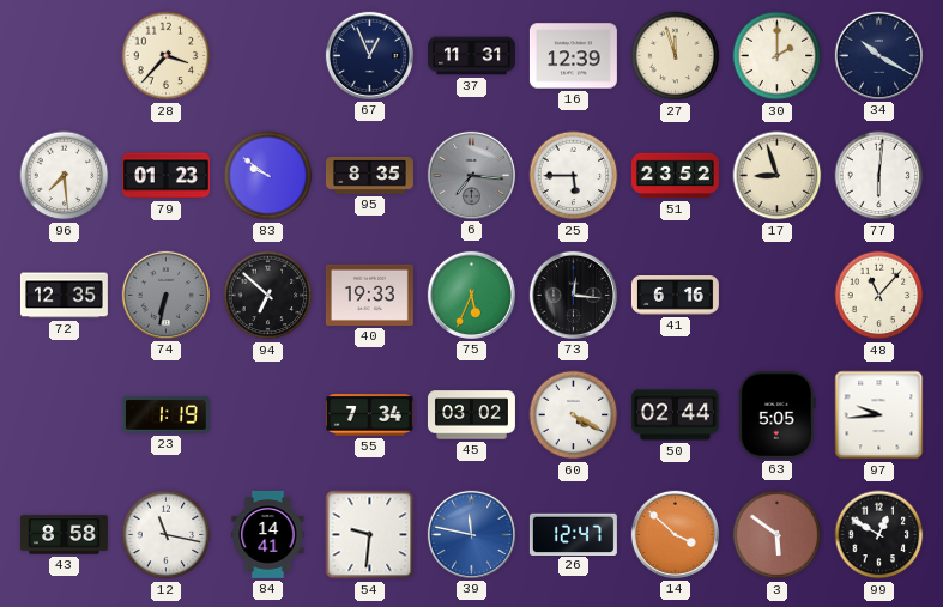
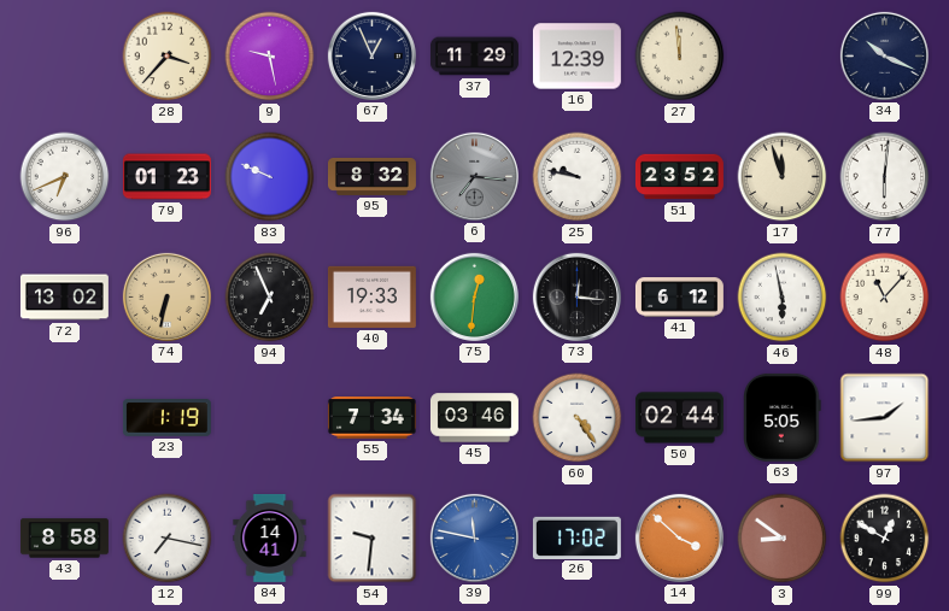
9: none -> 9:28 (270, 57)
37: 11:31 -> 11:29 (474, 57)
27: 11:57 -> 11:59 (680, 57)
30: 2:00 -> none (778, 56)
34: 10:20 -> 10:19 (884, 55)
96: 7:29 -> 6:41 (65, 177)
83: 9:51 -> 9:49 (270, 177)
95: 8:35 -> 8:32 (371, 176)
25: 5:45 -> 9:47 (578, 177)
17: 8:57 -> 11:57 (783, 177)
72: 12:35 -> 13:02 (64, 298)
74 dial: grey -> champagne (166, 296)
94: 6:52 -> 6:56 (270, 298)
75: 5:34 -> 12:31 (474, 296)
41: 6:16 -> 6:12 (679, 298)
46: none -> 5:58 (783, 298)
45: 03:02 -> 03:46 (474, 418)
60: 4:20 -> 4:24 (578, 418)
97: 9:44 -> 1:44 (885, 418)
12: 11:17 -> 7:17 (168, 539)
26: 12:47 -> 17:02 (576, 537)
3: 5:51 -> 8:51 (783, 539)
